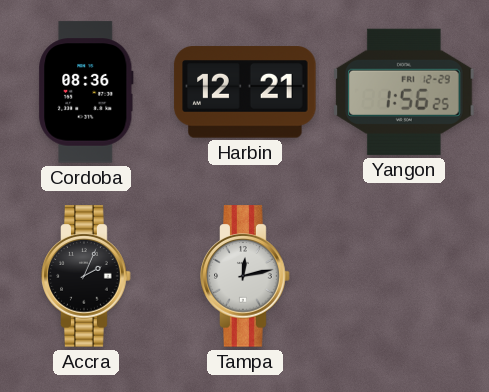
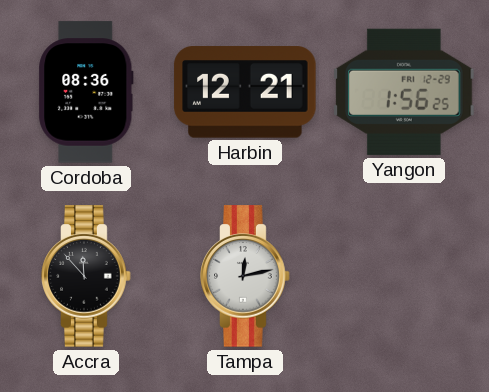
Accra: 2:04 -> 11:53 (86, 276)
